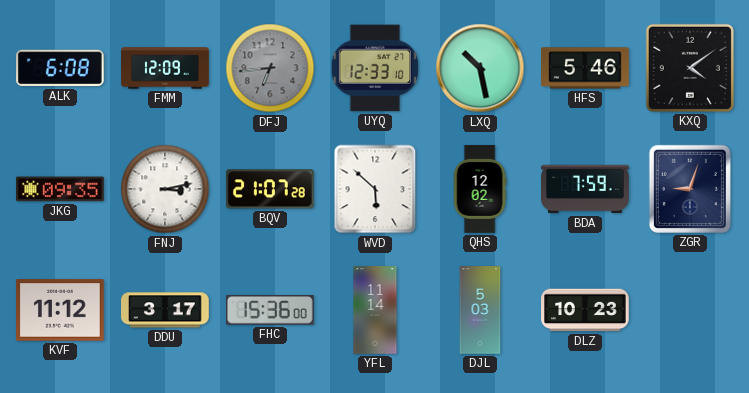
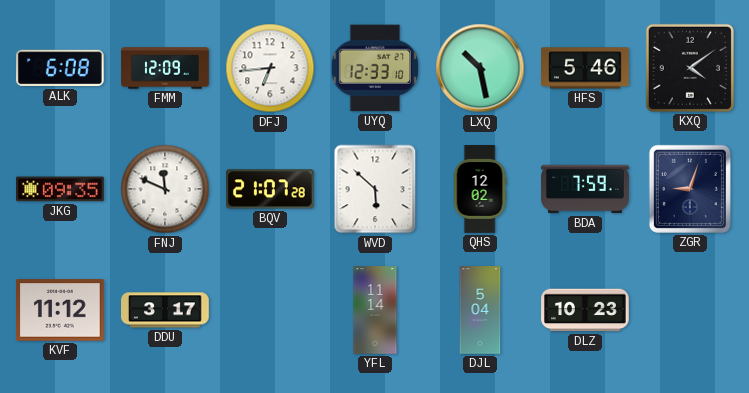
DFJ dial: grey -> white (270, 68)
FNJ: 3:13 -> 11:49 (165, 189)
FHC: 15:36 -> none (271, 310)
DJL: 5:03 -> 5:04 (480, 310)
